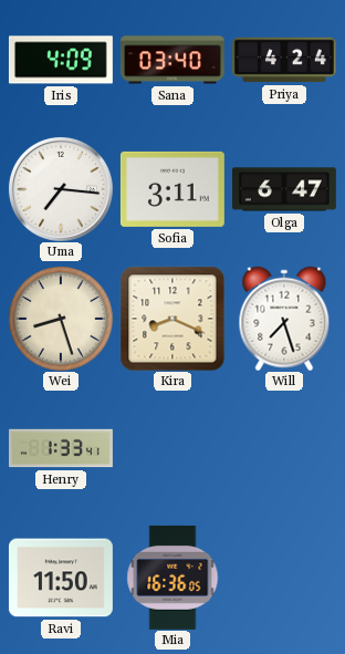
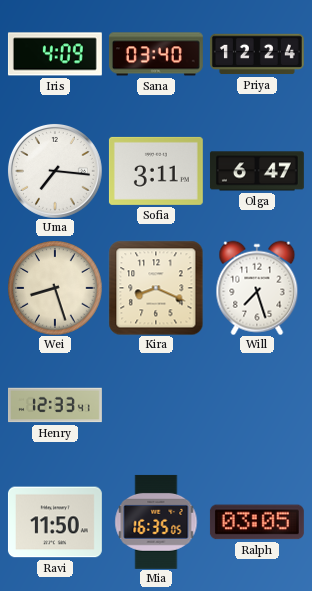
Priya: 4:24 -> 12:24 (257, 54)
Henry: 1:33 -> 12:33 (56, 405)
Mia: 16:36 -> 16:35 (156, 522)
Ralph: none -> 03:05 (257, 522)
